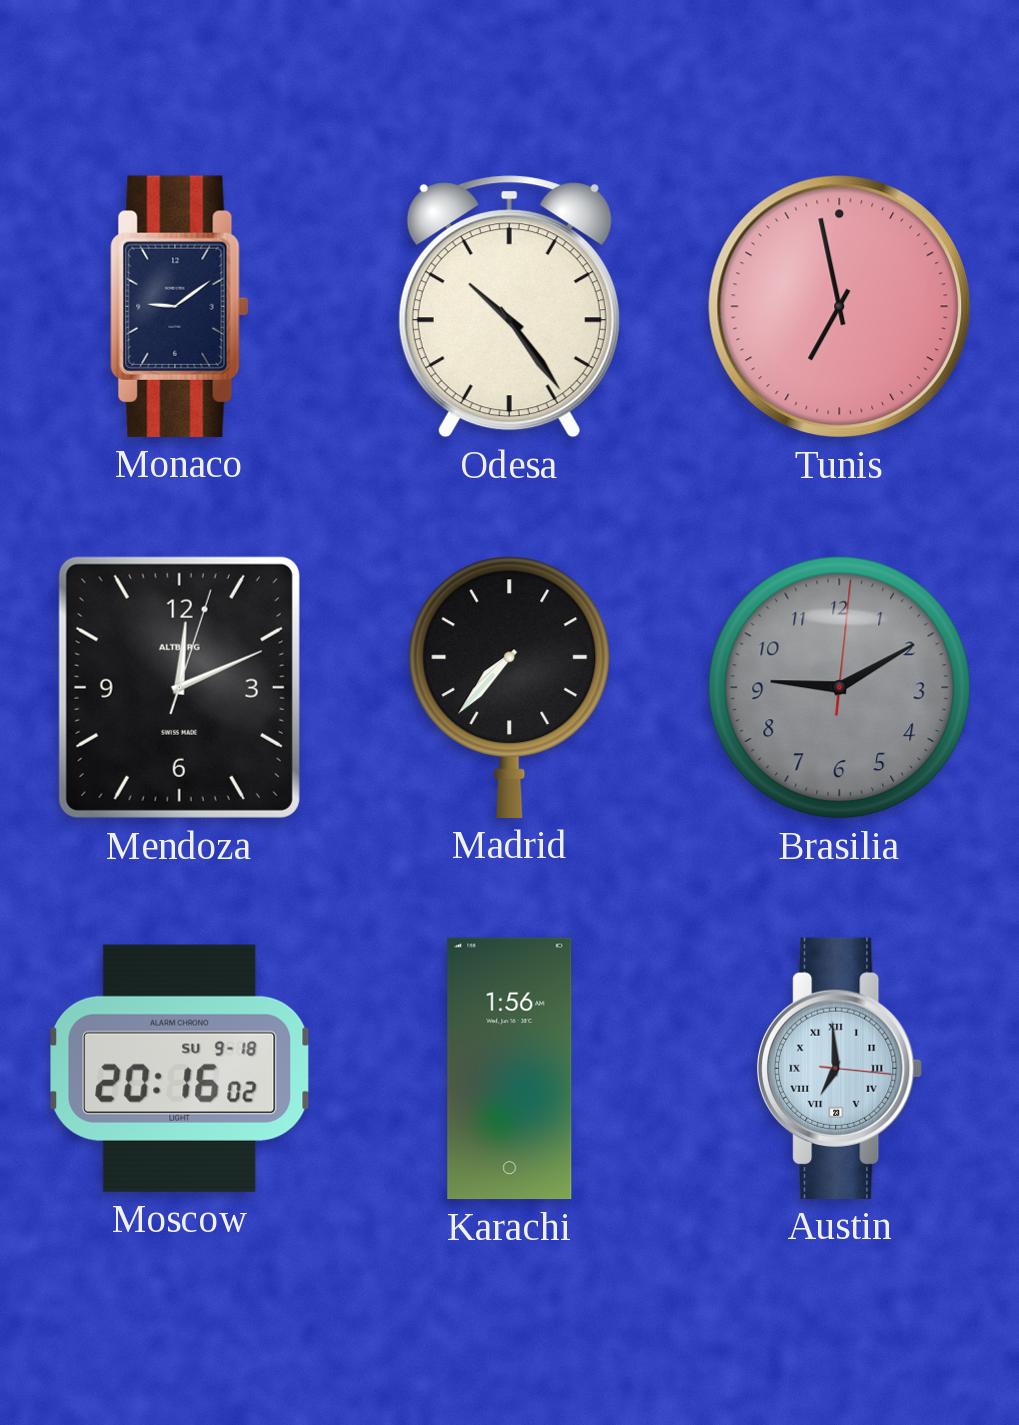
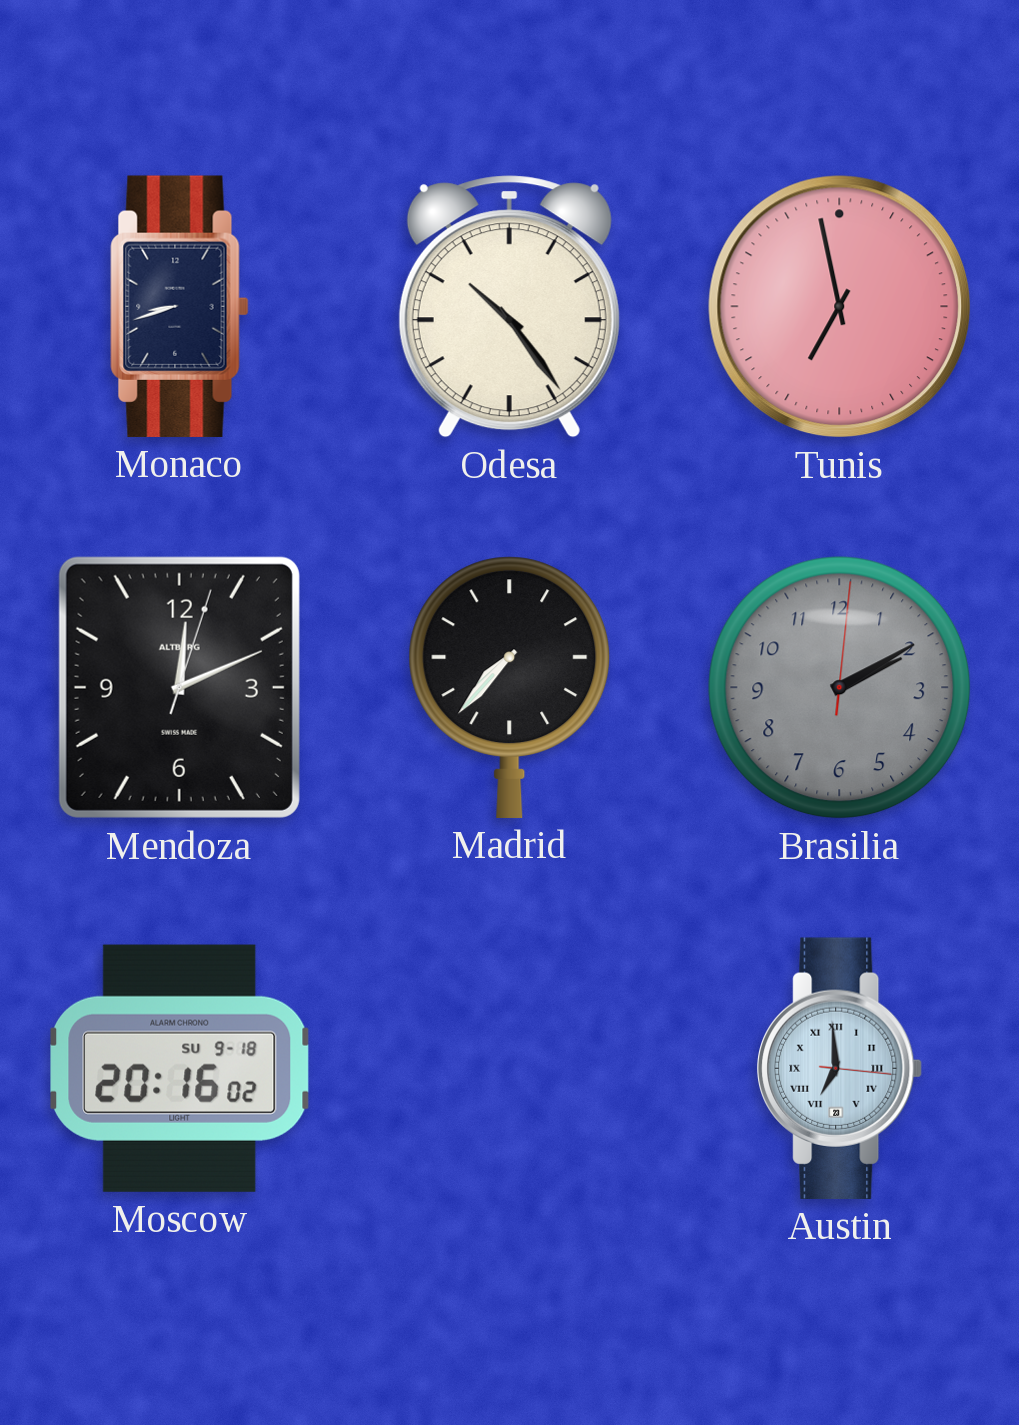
Monaco: 9:09 -> 8:42 (180, 306)
Brasilia: 9:10 -> 2:10 (840, 688)
Karachi: 1:56 -> none (510, 1069)
